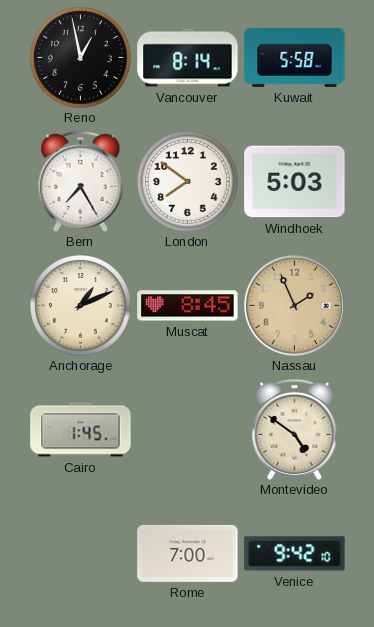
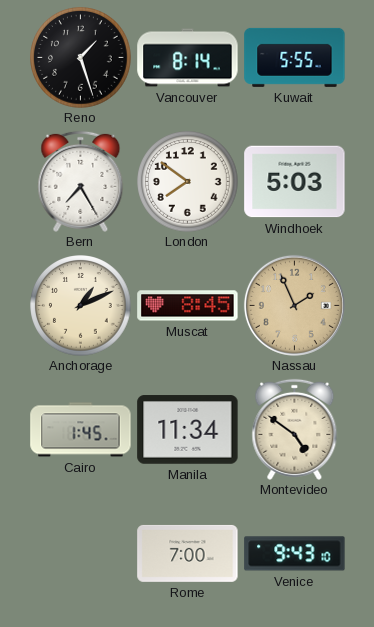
Reno: 12:58 -> 1:27 (81, 58)
Kuwait: 5:58 -> 5:55 (295, 57)
Manila: none -> 11:34 (188, 430)
Venice: 9:42 -> 9:43 (295, 554)
